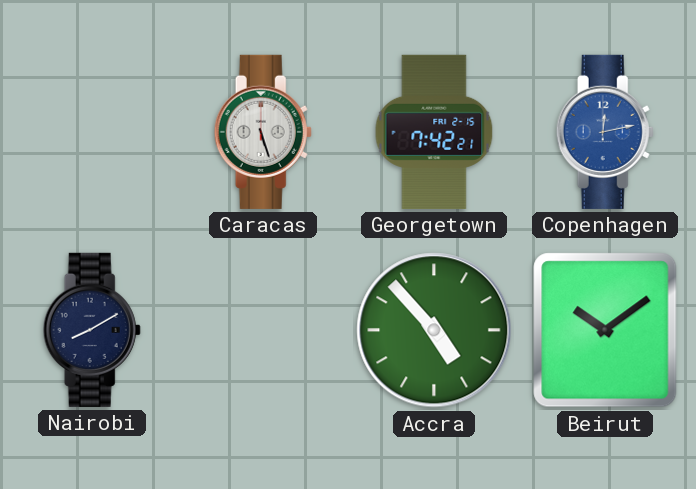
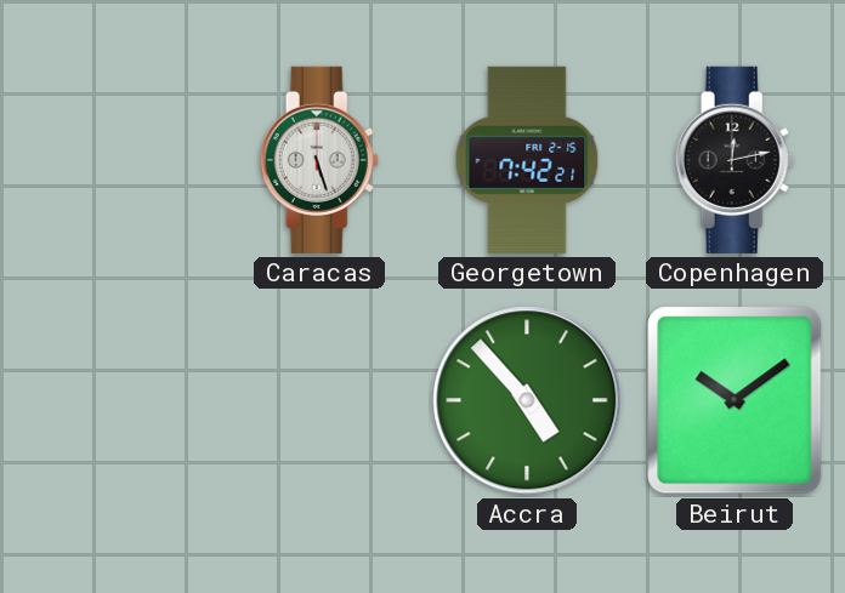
Copenhagen dial: blue -> black (735, 160)
Nairobi: 8:10 -> none (92, 330)
